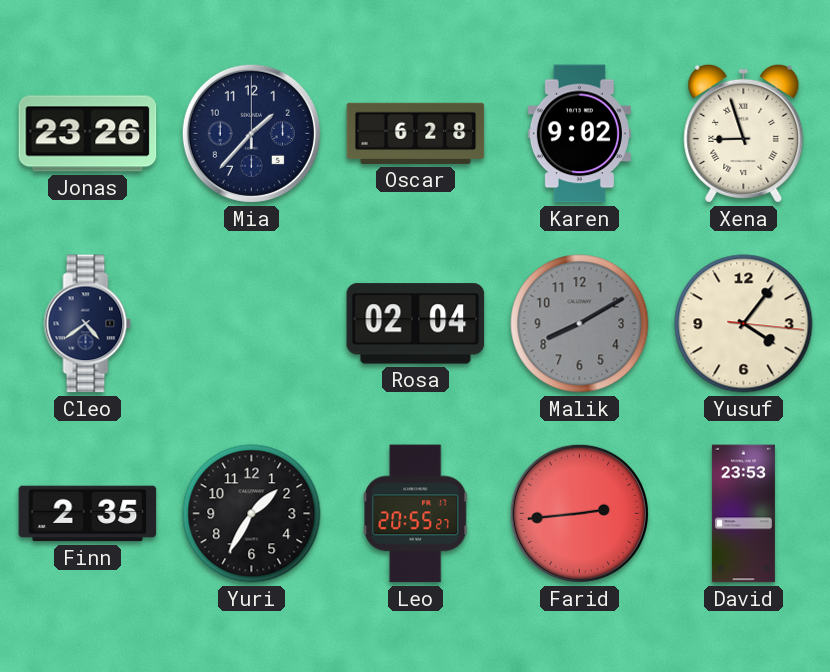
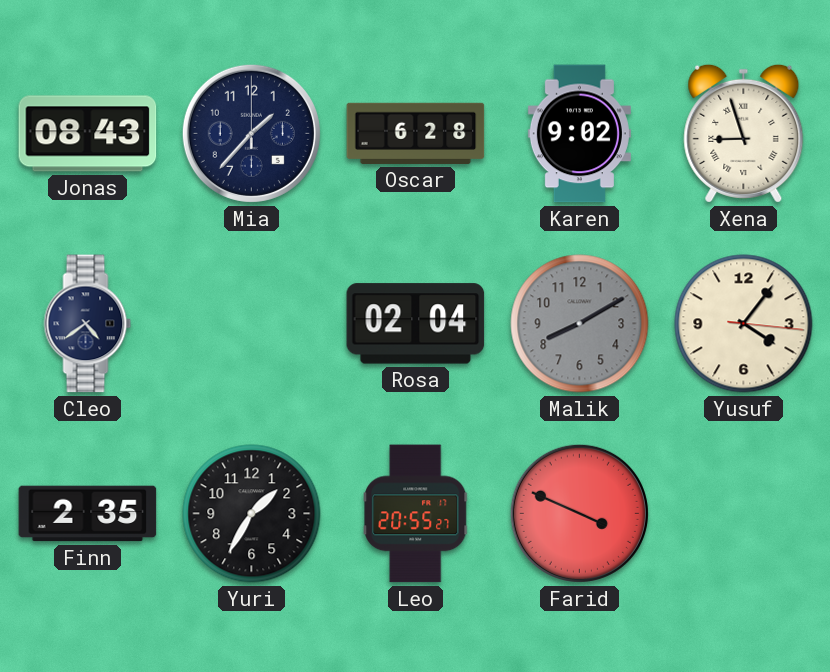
Jonas: 23:26 -> 08:43 (88, 134)
Farid: 2:44 -> 3:49 (579, 513)
David: 23:53 -> none (743, 514)
